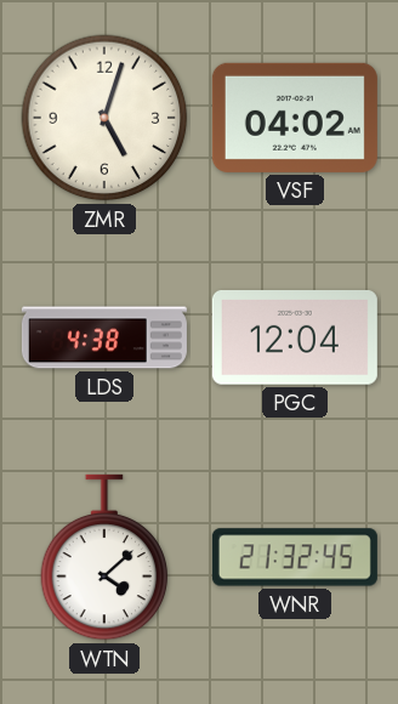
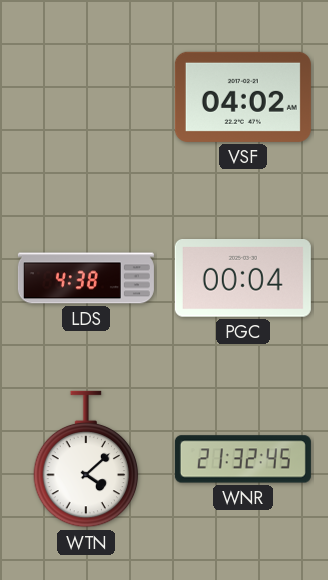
ZMR: 5:03 -> none (104, 118)
PGC: 12:04 -> 00:04 (243, 279)
